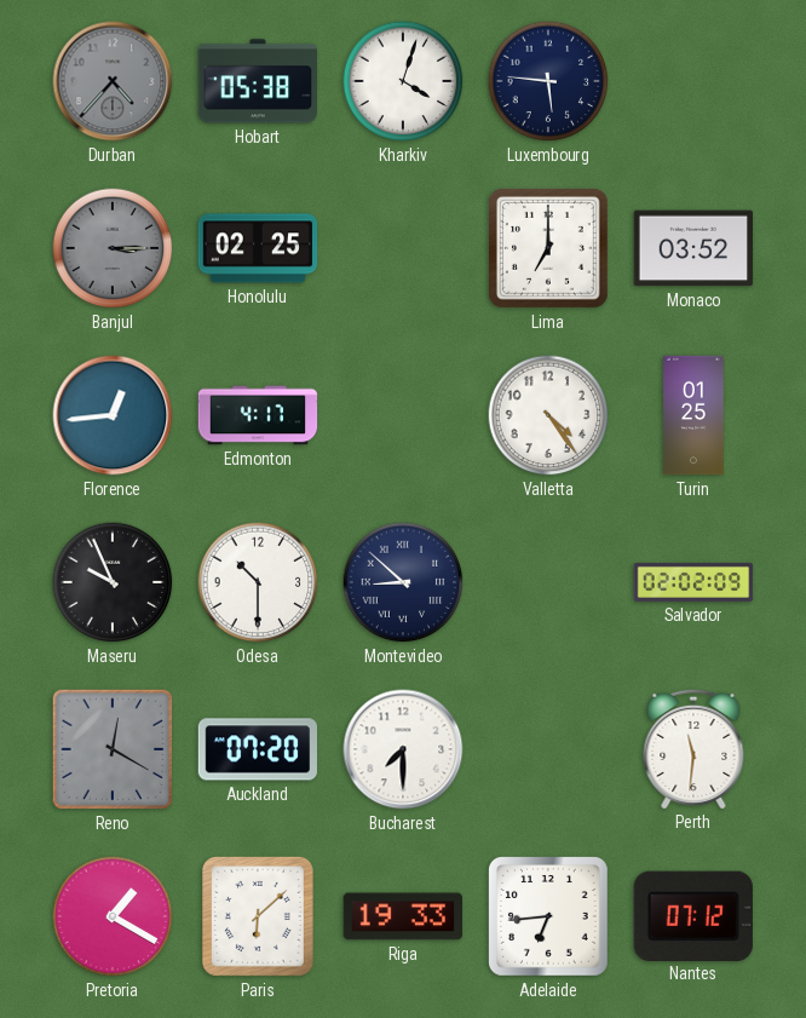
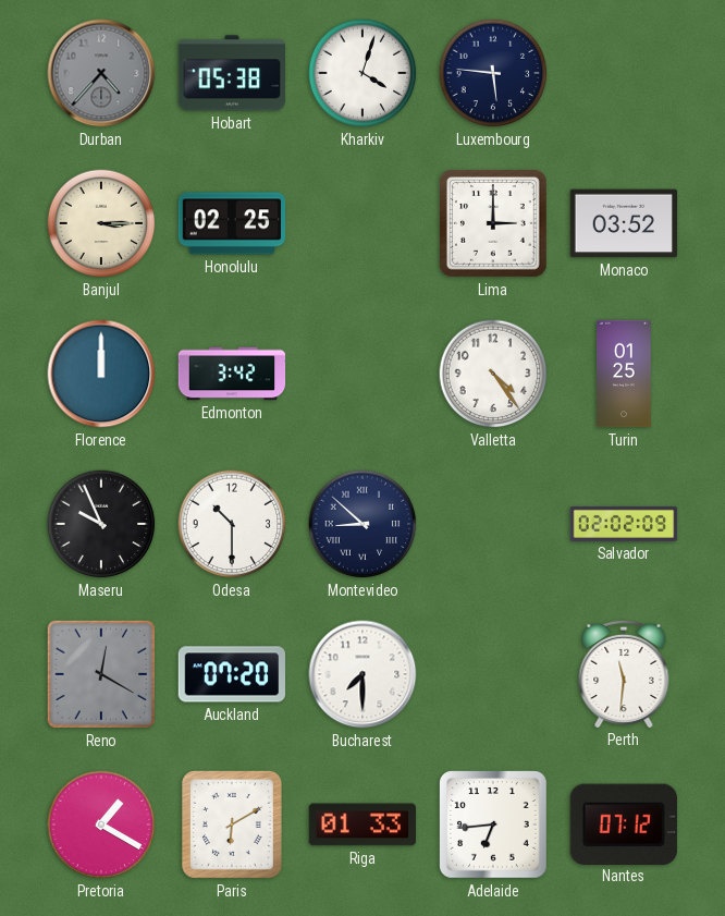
Banjul dial: grey -> cream (101, 223)
Lima: 7:00 -> 3:00 (494, 224)
Florence: 12:44 -> 12:00 (101, 374)
Edmonton: 4:17 -> 3:42 (232, 374)
Paris: 6:08 -> 6:10 (232, 825)
Riga: 19:33 -> 01:33 (361, 825)
